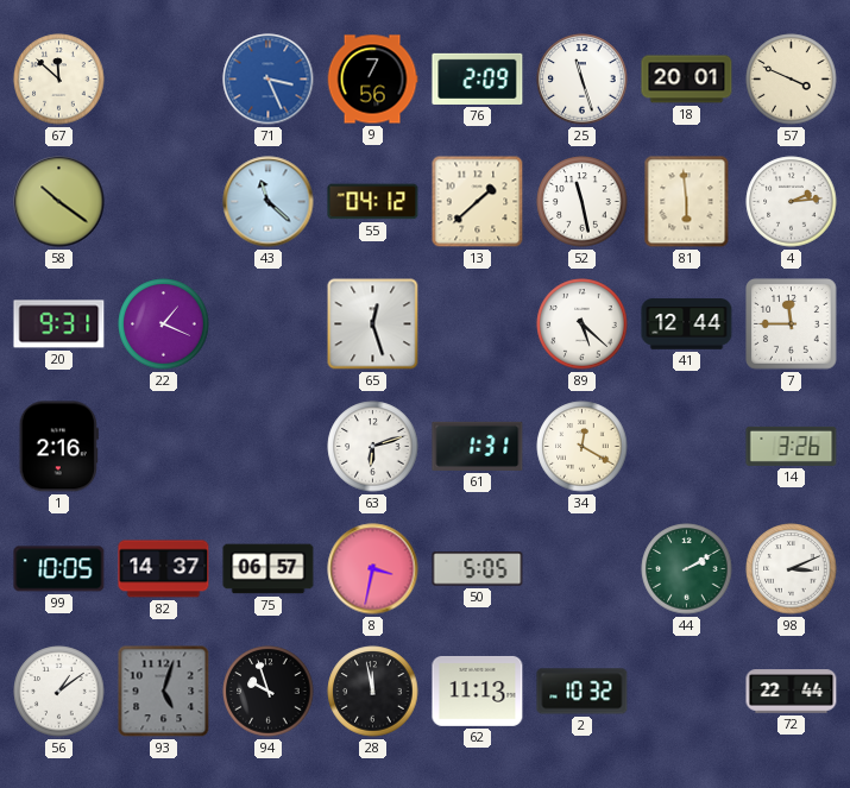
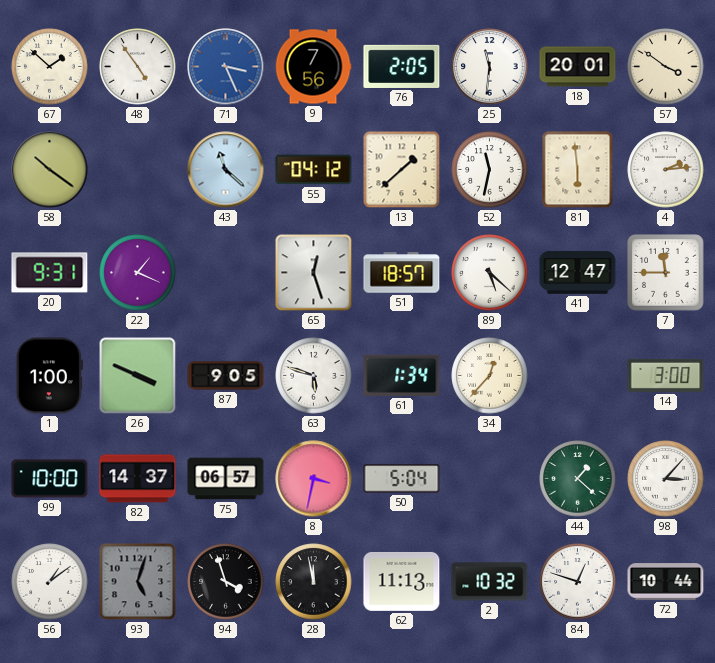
67: 11:52 -> 1:52 (50, 67)
48: none -> 4:54 (138, 67)
76: 2:09 -> 2:05 (402, 66)
25: 11:27 -> 11:31 (490, 67)
57: 3:49 -> 3:51 (666, 67)
52: 11:28 -> 11:32 (490, 170)
51: none -> 18:57 (402, 273)
41: 12:44 -> 12:47 (578, 273)
1: 2:16 -> 1:00 (49, 376)
26: none -> 3:49 (138, 376)
87: none -> 9:05 (226, 376)
63: 6:12 -> 5:48 (314, 376)
61: 1:31 -> 1:34 (402, 375)
34: 12:20 -> 12:37 (490, 376)
14: 3:26 -> 3:00 (666, 375)
99: 10:05 -> 10:00 (50, 479)
50: 5:05 -> 5:04 (402, 479)
44: 2:10 -> 1:22 (578, 479)
98: 3:11 -> 3:07 (666, 479)
94: 9:57 -> 3:57 (226, 582)
84: none -> 12:48 (578, 582)
72: 22:44 -> 10:44 (666, 582)
